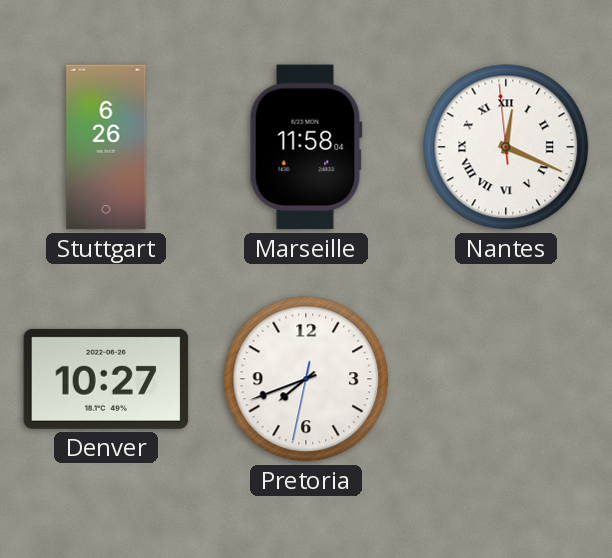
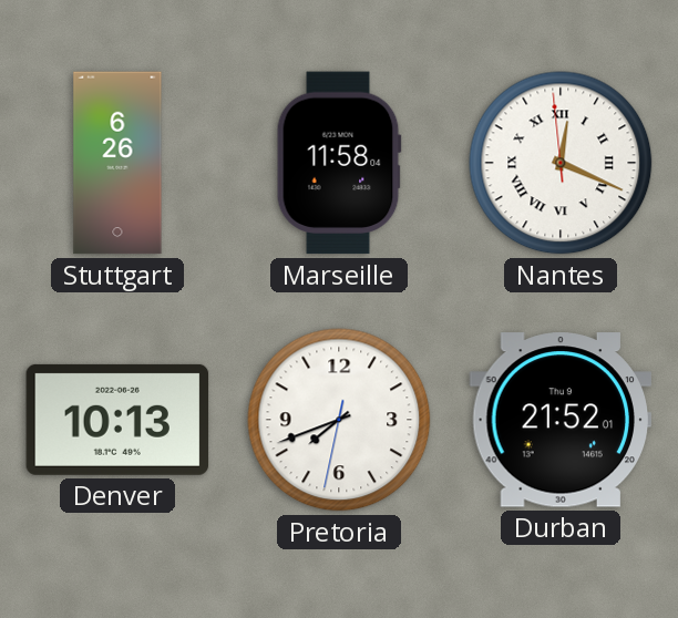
Denver: 10:27 -> 10:13 (117, 420)
Durban: none -> 21:52 (559, 420)
